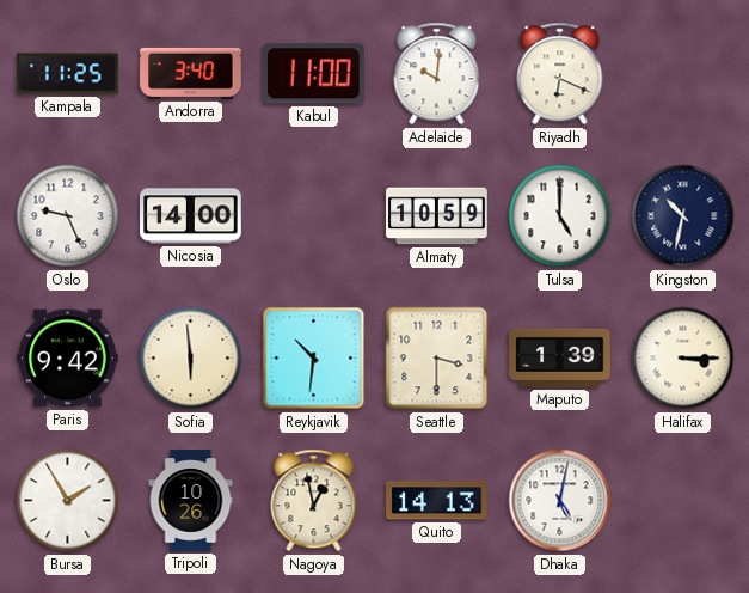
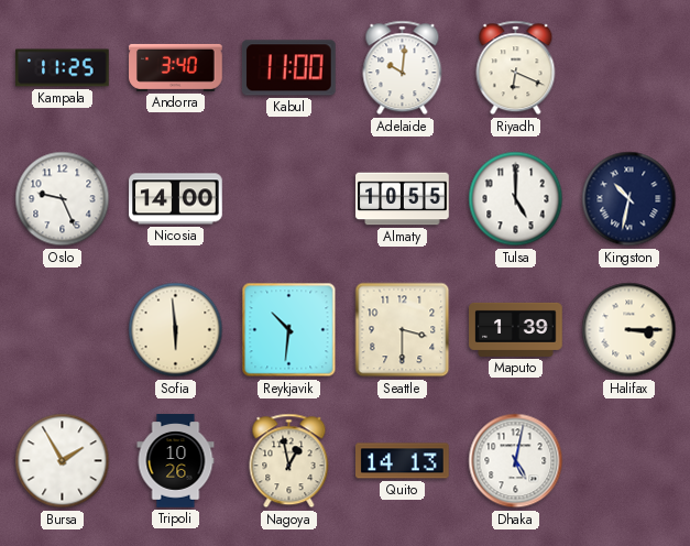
Almaty: 10:59 -> 10:55 (403, 199)
Paris: 9:42 -> none (68, 359)
